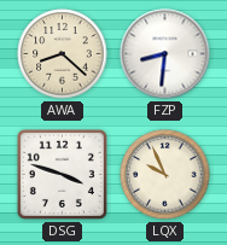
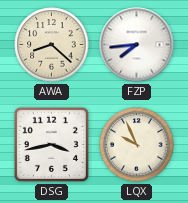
FZP: 8:31 -> 7:44 (137, 45)
DSG: 3:48 -> 3:43 (51, 144)
